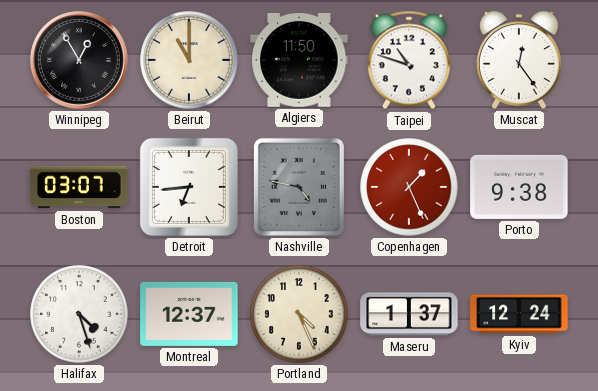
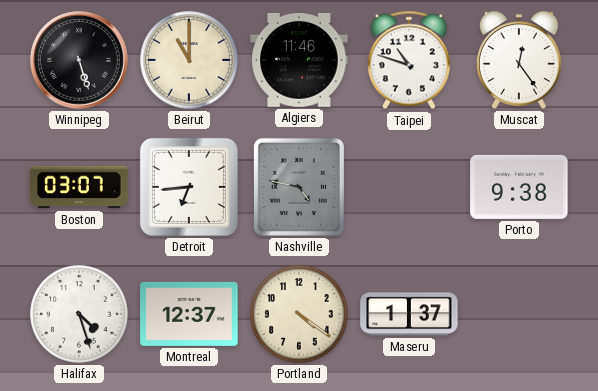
Winnipeg: 12:55 -> 5:27 (80, 61)
Algiers: 11:50 -> 11:46 (299, 61)
Copenhagen: 1:26 -> none (409, 187)
Portland: 4:26 -> 4:21 (299, 314)
Kyiv: 12:24 -> none (519, 314)
